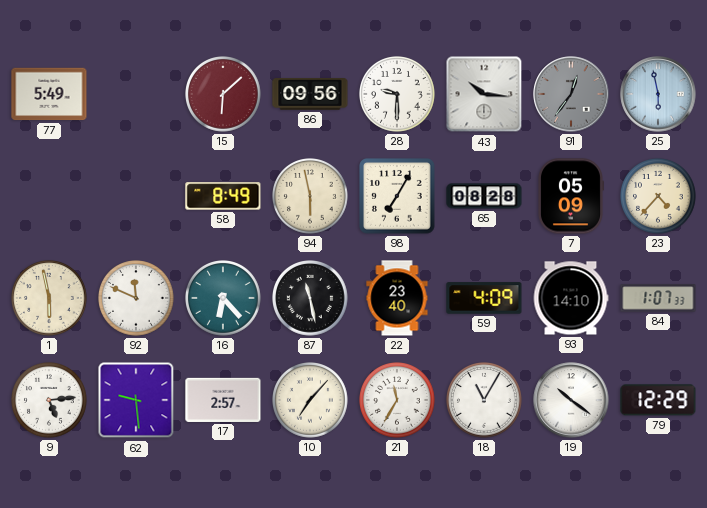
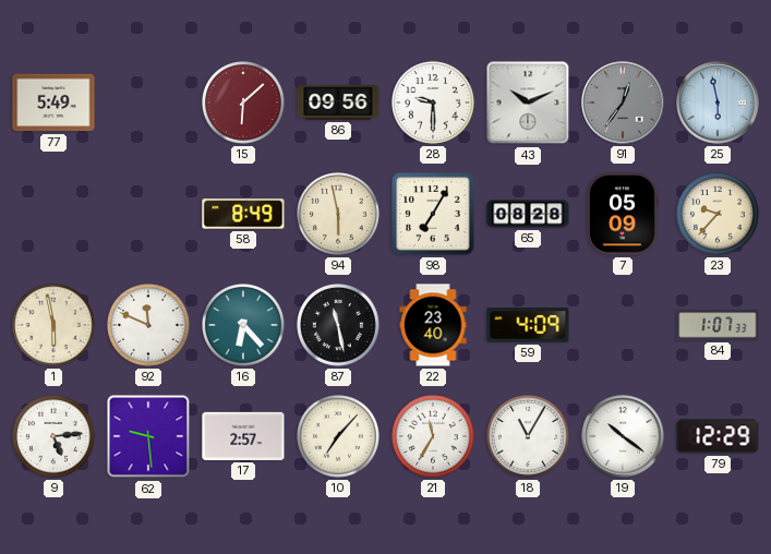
43: 10:16 -> 10:11 (528, 103)
23: 4:37 -> 9:37 (719, 215)
93: 14:10 -> none (571, 298)
